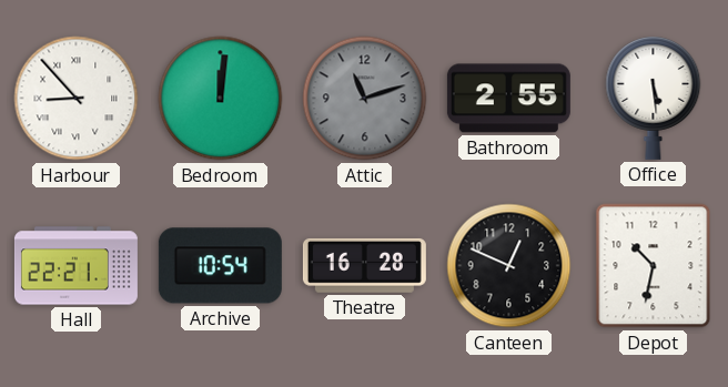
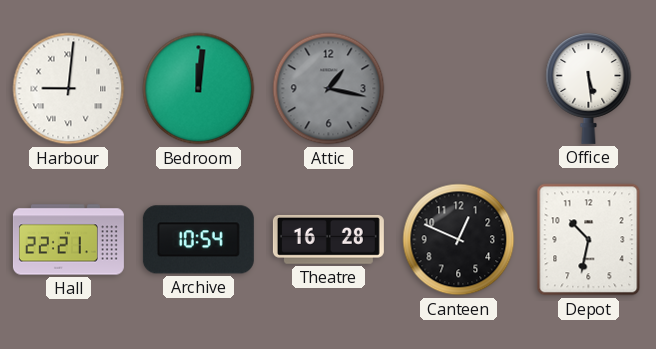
Harbour: 8:53 -> 9:01 (69, 89)
Attic: 11:12 -> 1:17 (329, 89)
Bathroom: 2:55 -> none (508, 99)
